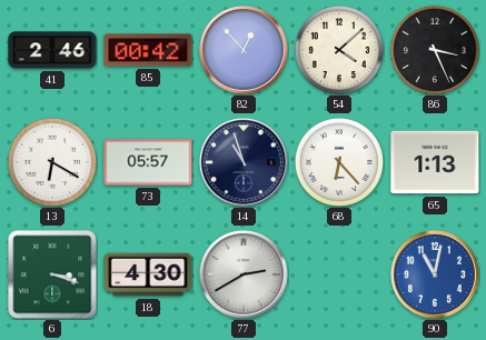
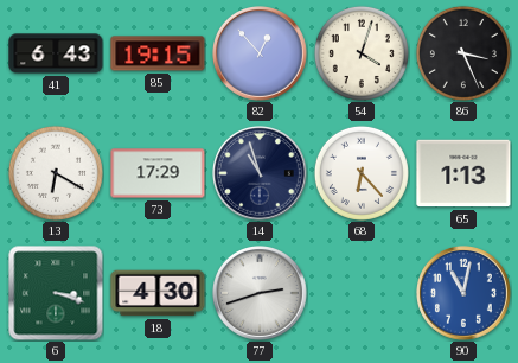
41: 2:46 -> 6:43 (56, 53)
85: 00:42 -> 19:15 (158, 53)
54: 4:08 -> 4:03 (362, 53)
73: 05:57 -> 17:29 (158, 173)
77: 2:40 -> 2:42 (261, 294)
